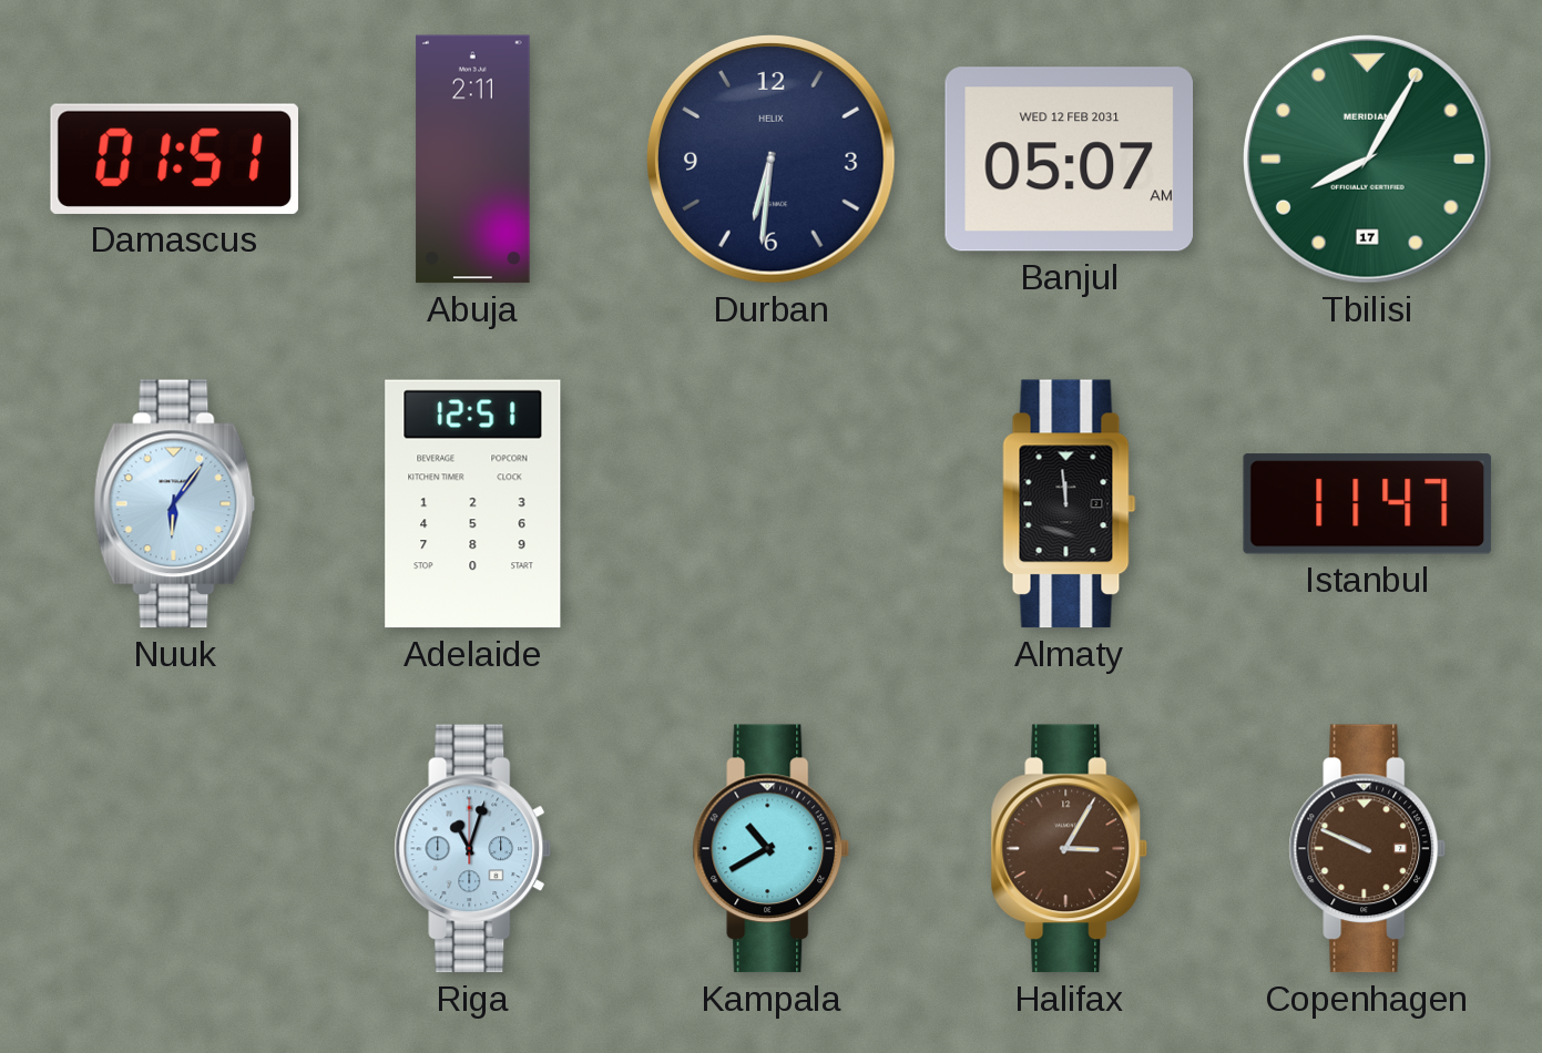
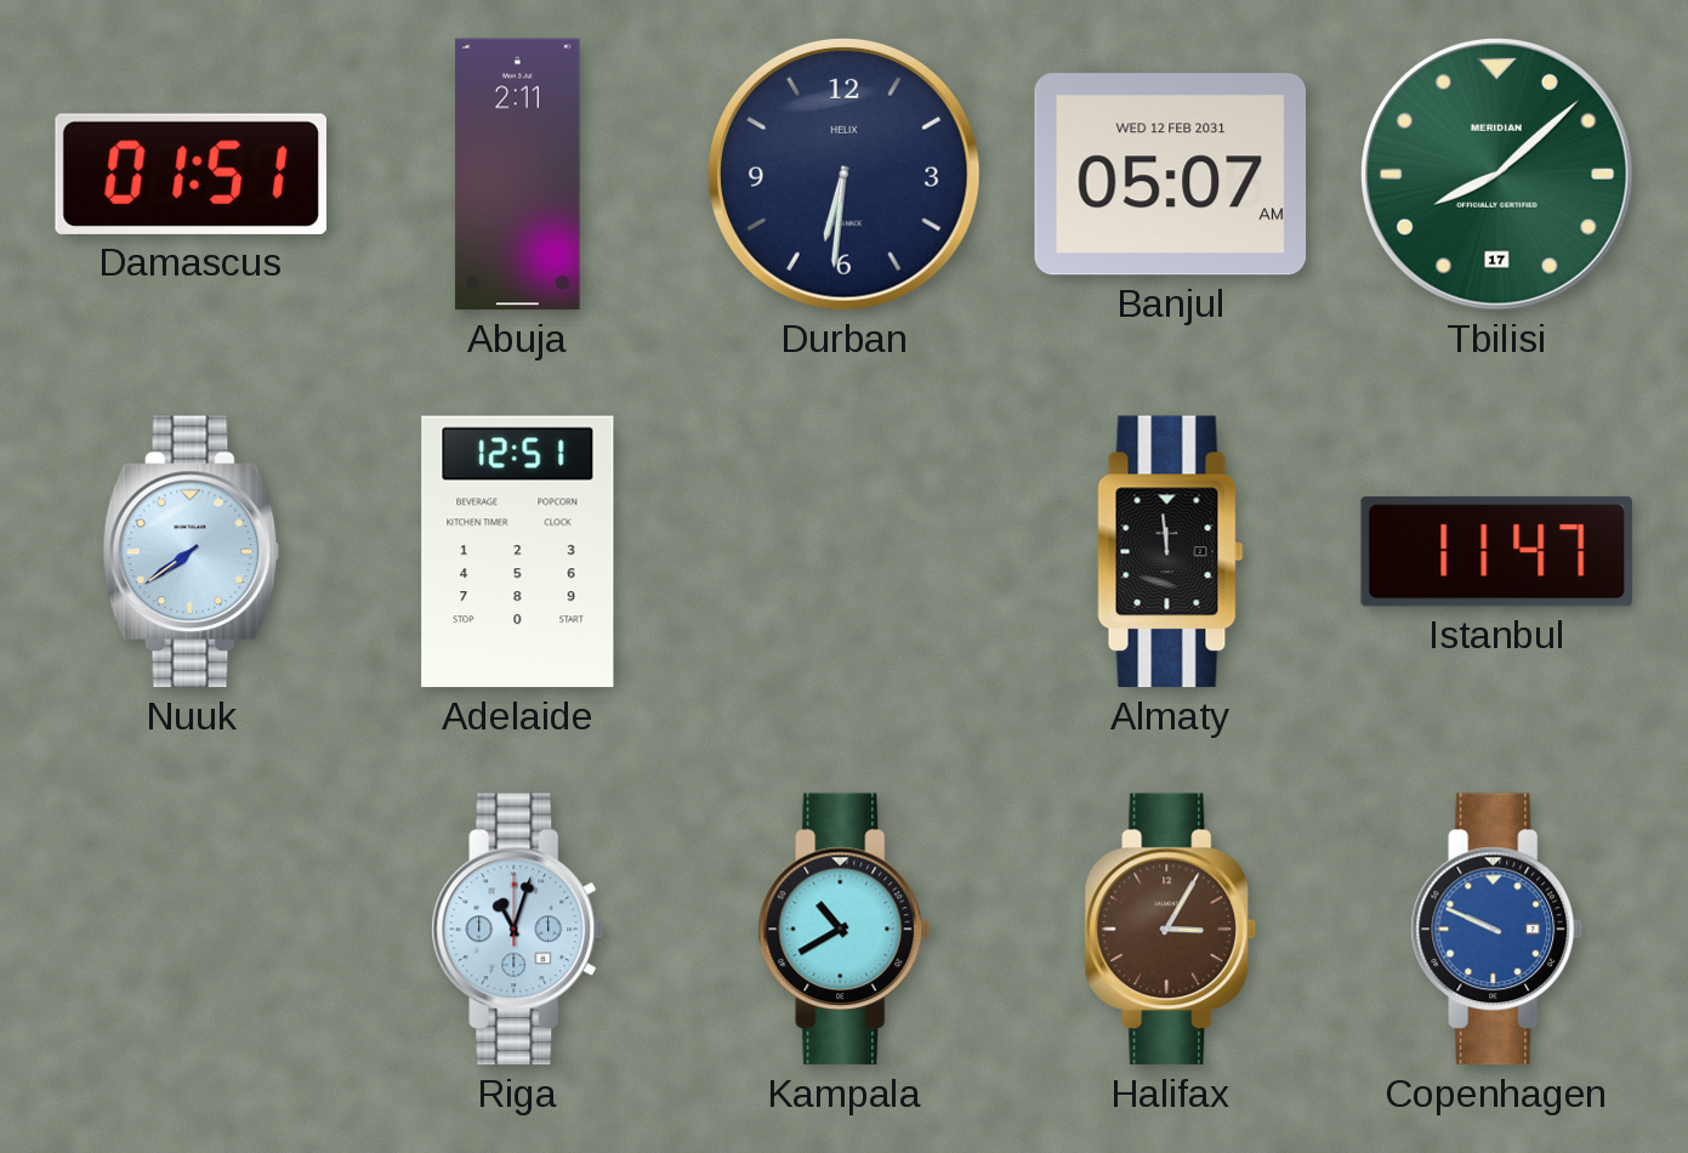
Tbilisi: 8:05 -> 8:08 (1497, 175)
Nuuk: 6:06 -> 7:39 (192, 552)
Copenhagen dial: brown -> blue (1497, 930)
